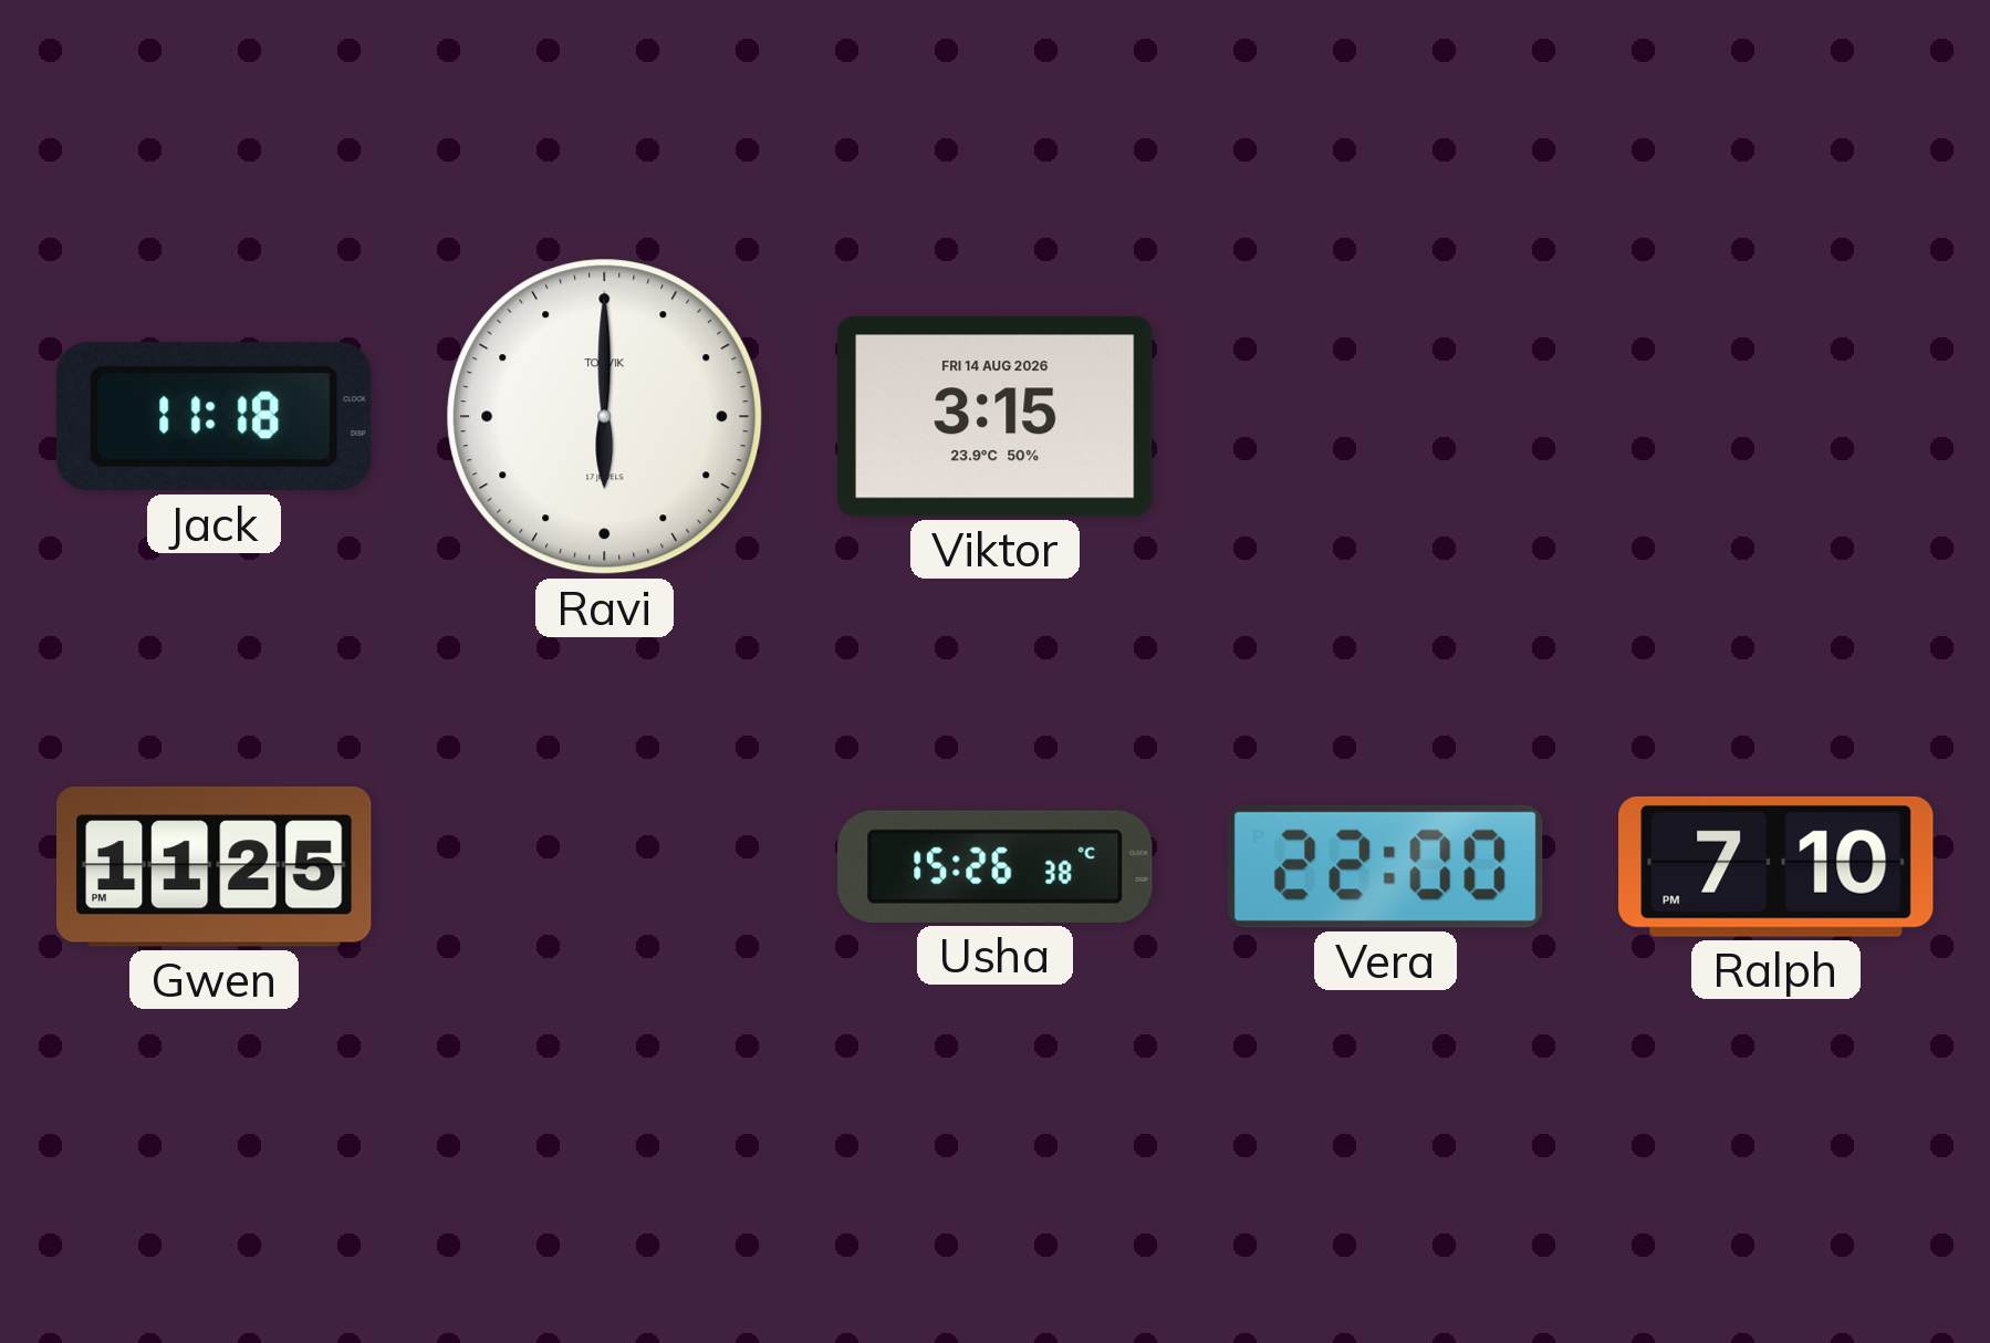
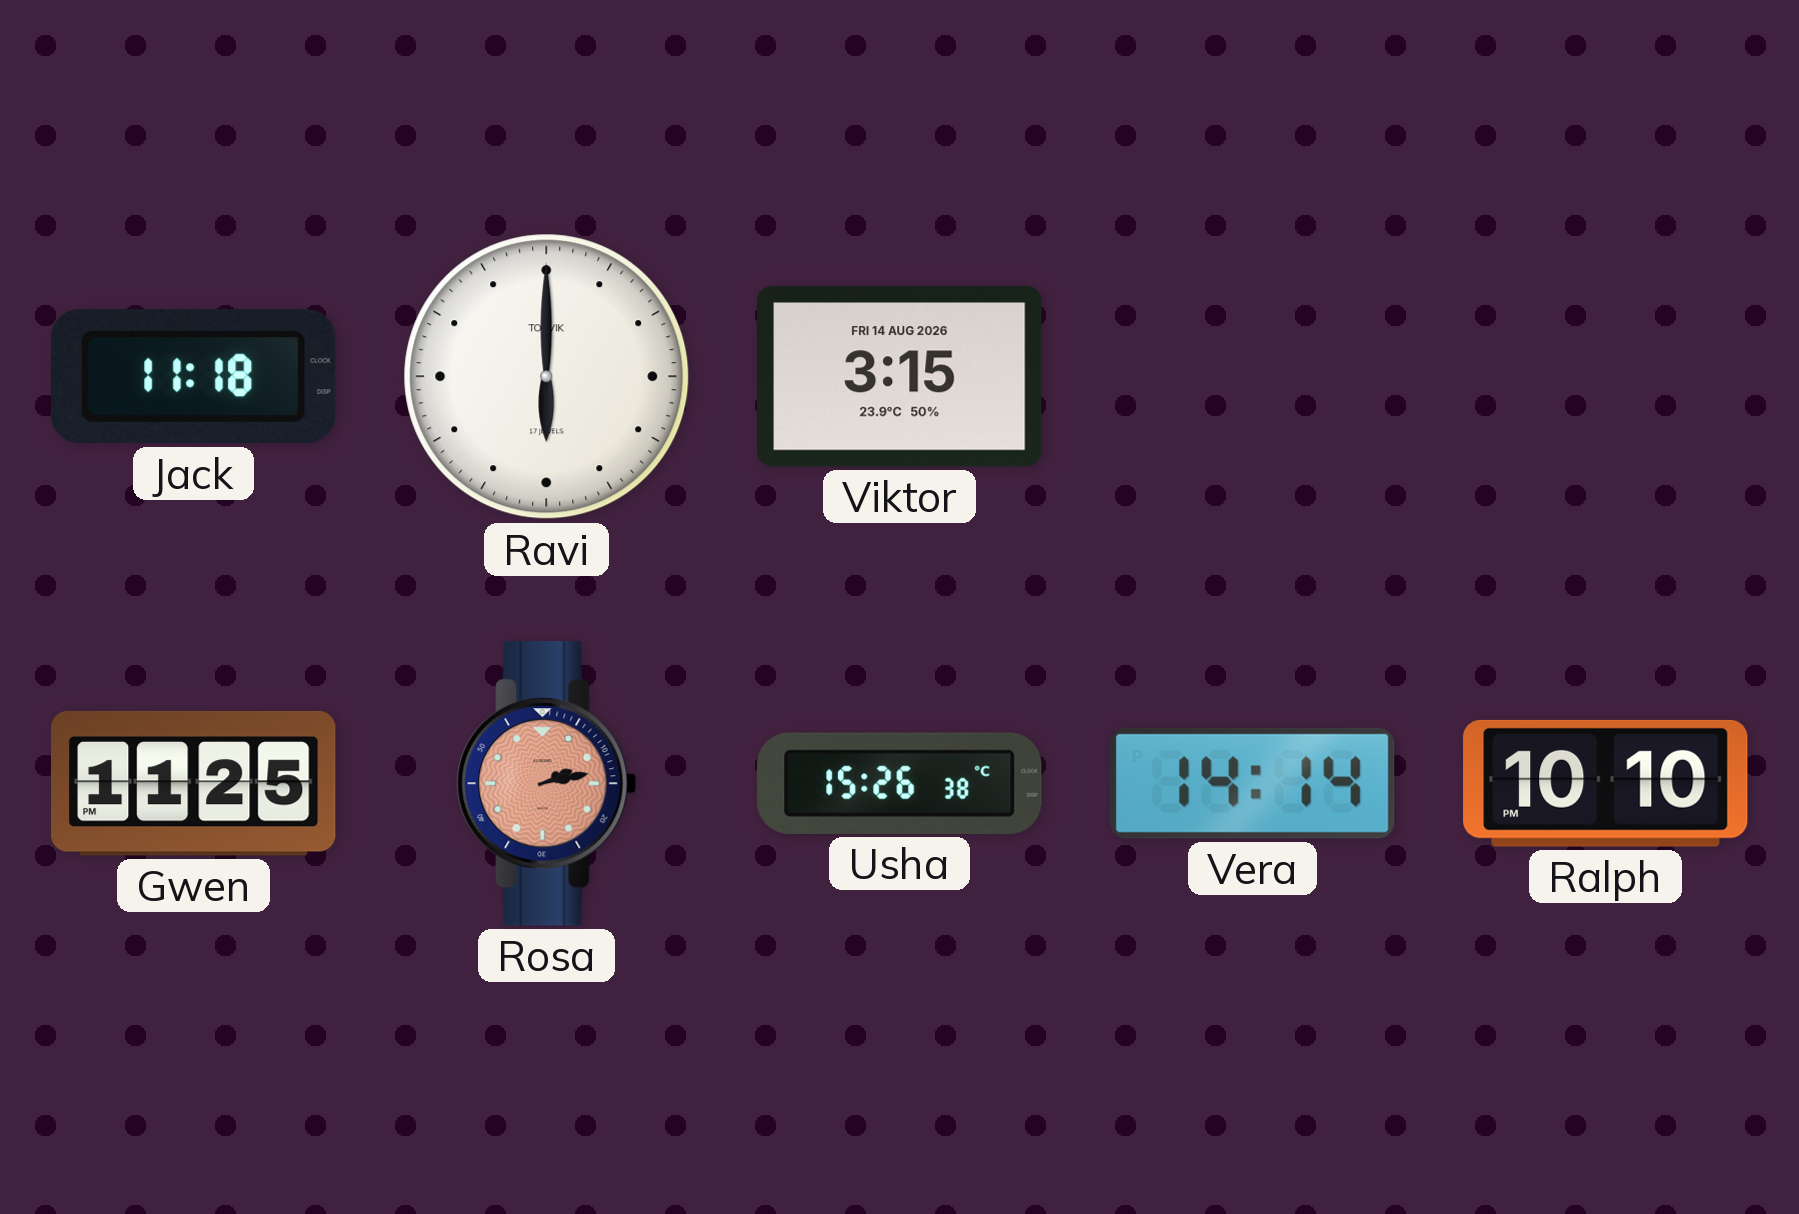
Rosa: none -> 2:13 (547, 784)
Vera: 22:00 -> 14:14 (1252, 783)
Ralph: 7:10 -> 10:10 (1606, 783)
